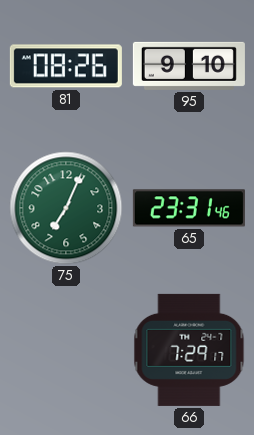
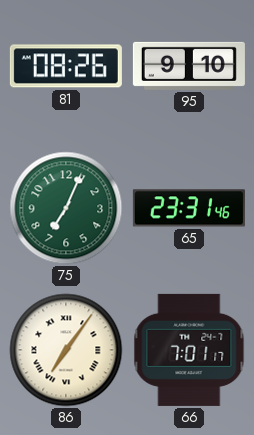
86: none -> 7:06 (66, 350)
66: 7:29 -> 7:01 (189, 350)
